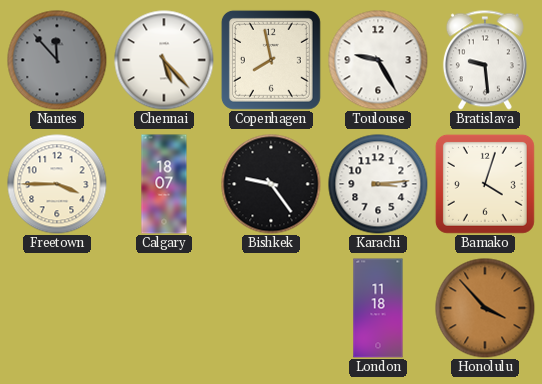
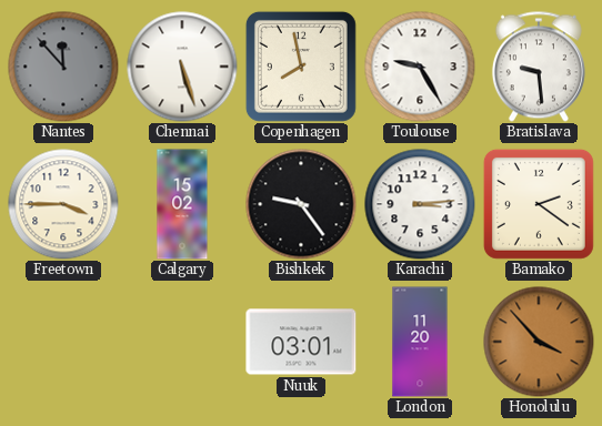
Chennai: 5:23 -> 5:27 (182, 67)
Calgary: 18:07 -> 15:02 (182, 204)
Bamako: 4:03 -> 2:21 (539, 204)
Nuuk: none -> 03:01 (301, 342)
London: 11:18 -> 11:20 (420, 342)
